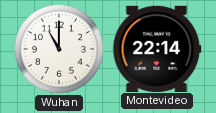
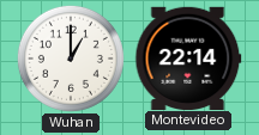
Wuhan: 11:00 -> 1:00 (71, 59)
